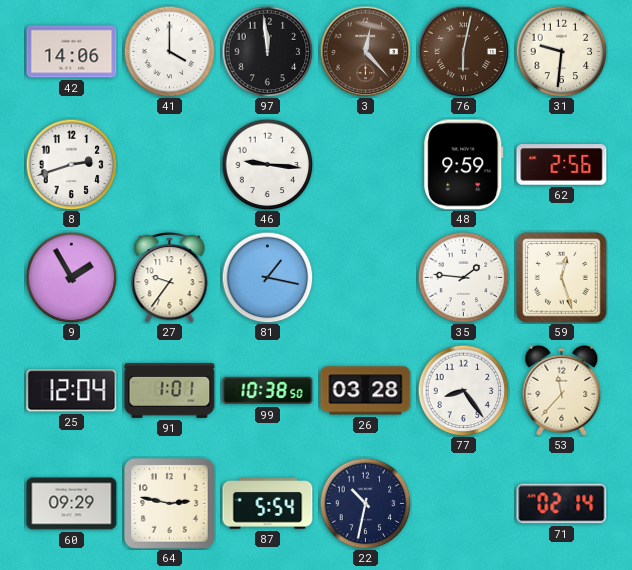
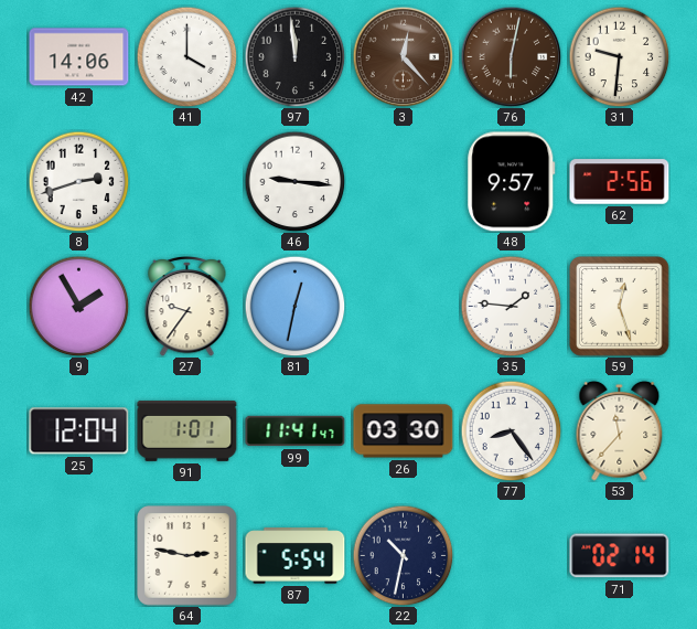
48: 9:59 -> 9:57 (512, 182)
81: 1:17 -> 12:32 (294, 306)
99: 10:38 -> 11:41 (296, 431)
26: 03:28 -> 03:30 (404, 431)
60: 09:29 -> none (72, 504)
